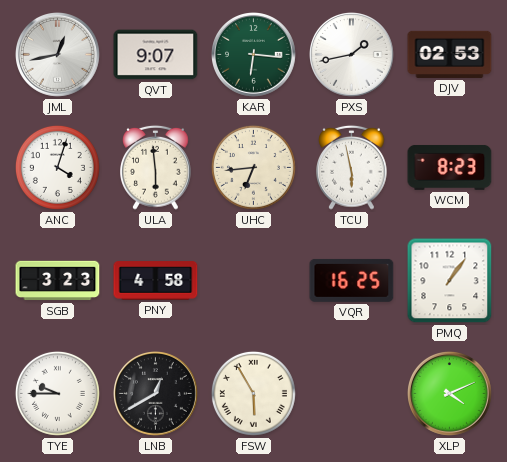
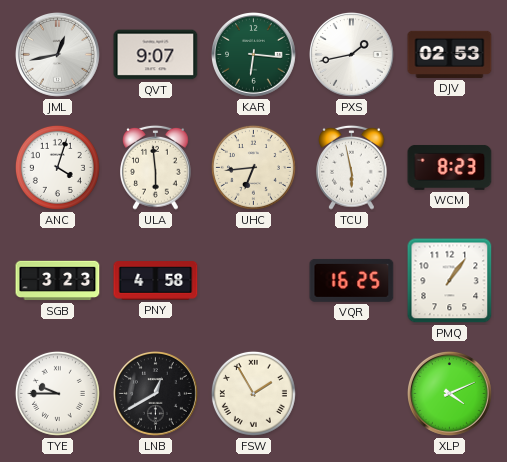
FSW: 5:55 -> 1:55 (253, 393)
